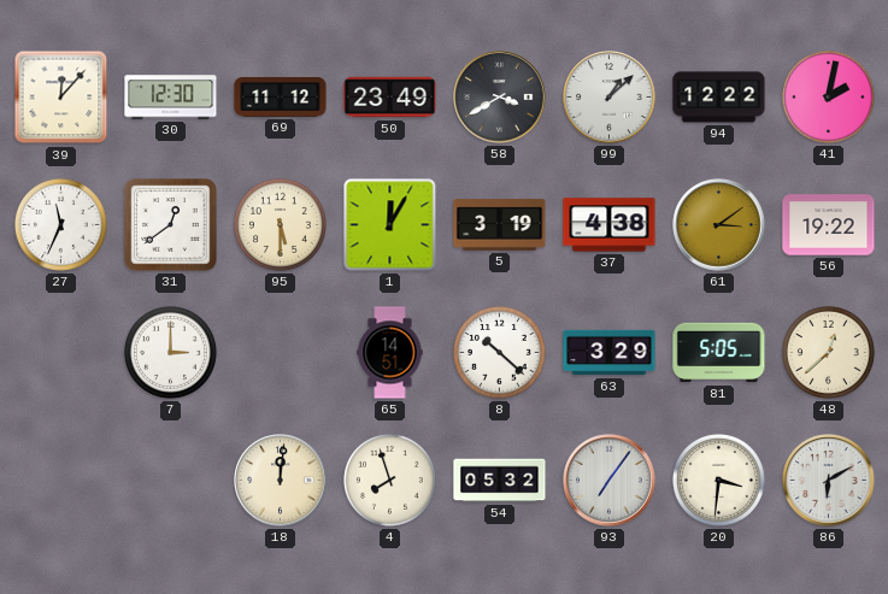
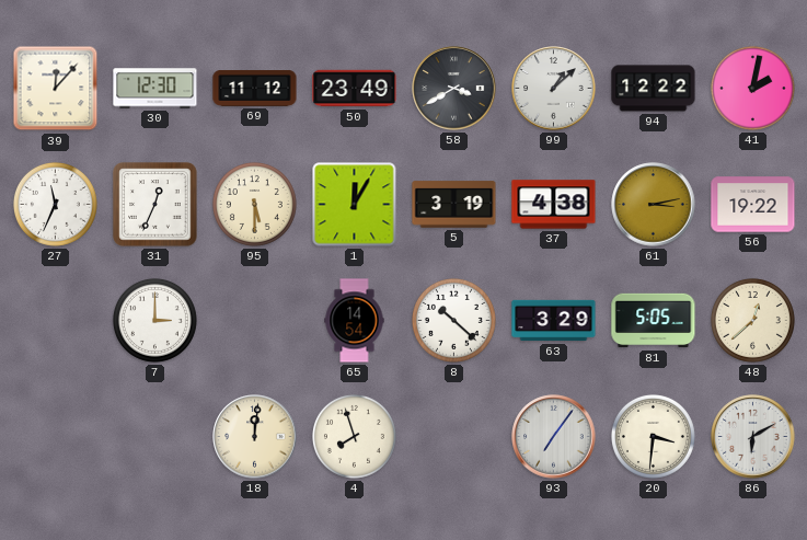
31: 12:39 -> 12:34 (155, 205)
61: 3:09 -> 3:13 (654, 205)
65: 14:51 -> 14:54 (355, 321)
54: 05:32 -> none (500, 481)
